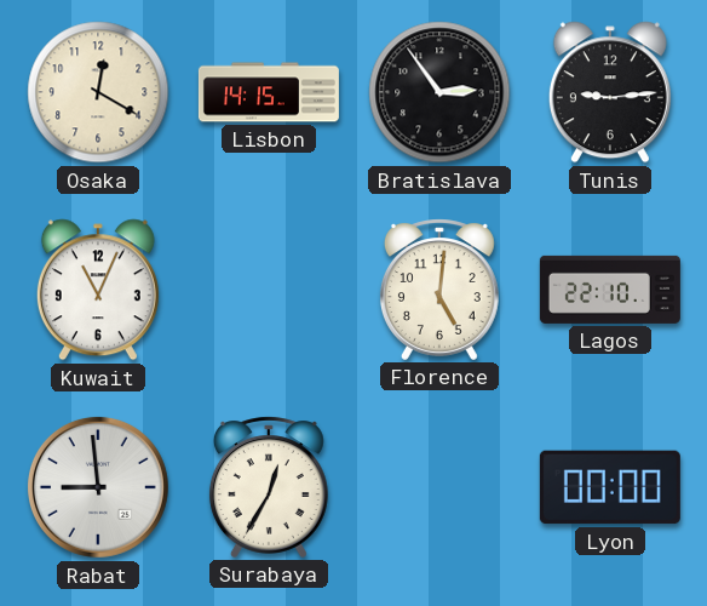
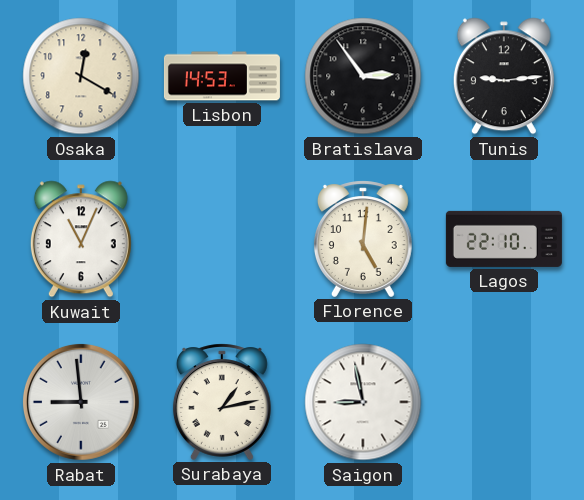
Lisbon: 14:15 -> 14:53 (222, 76)
Surabaya: 12:35 -> 1:13 (222, 402)
Saigon: none -> 8:58 (363, 402)
Lyon: 00:00 -> none (610, 487)
